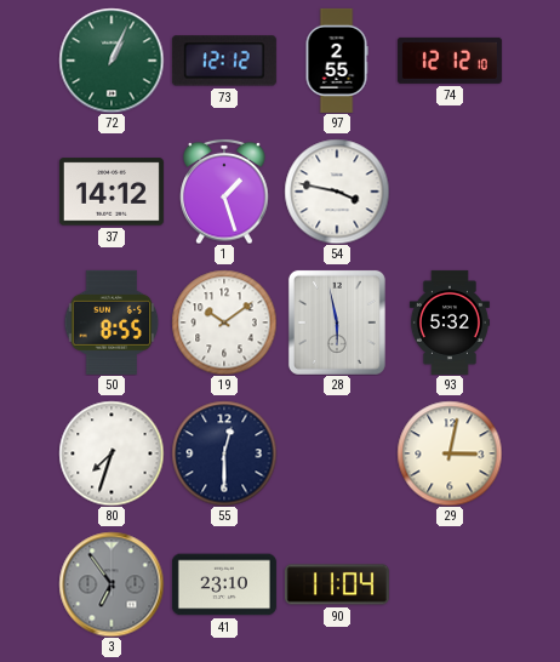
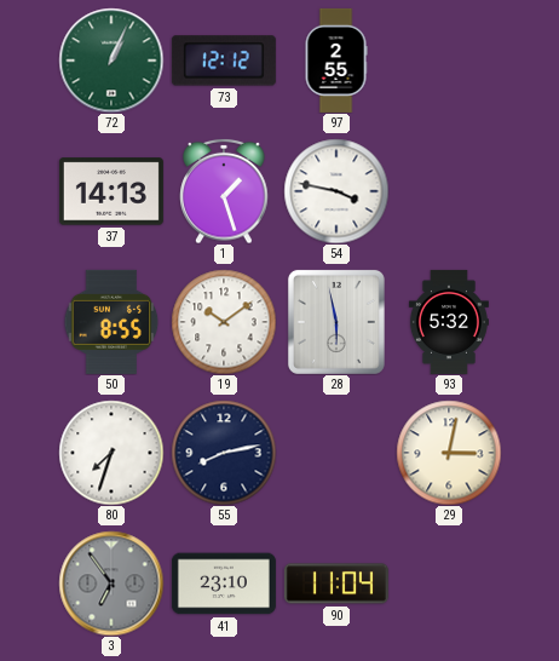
74: 12:12 -> none (450, 61)
37: 14:12 -> 14:13 (111, 191)
55: 12:30 -> 8:13 (224, 453)
